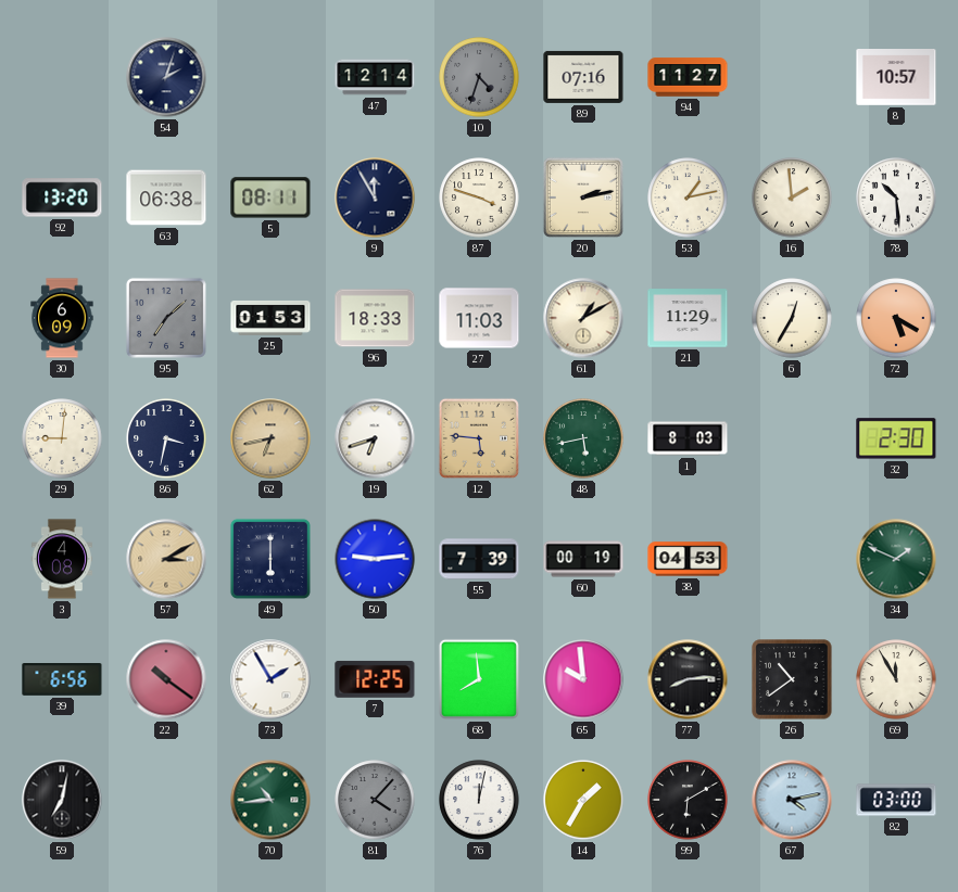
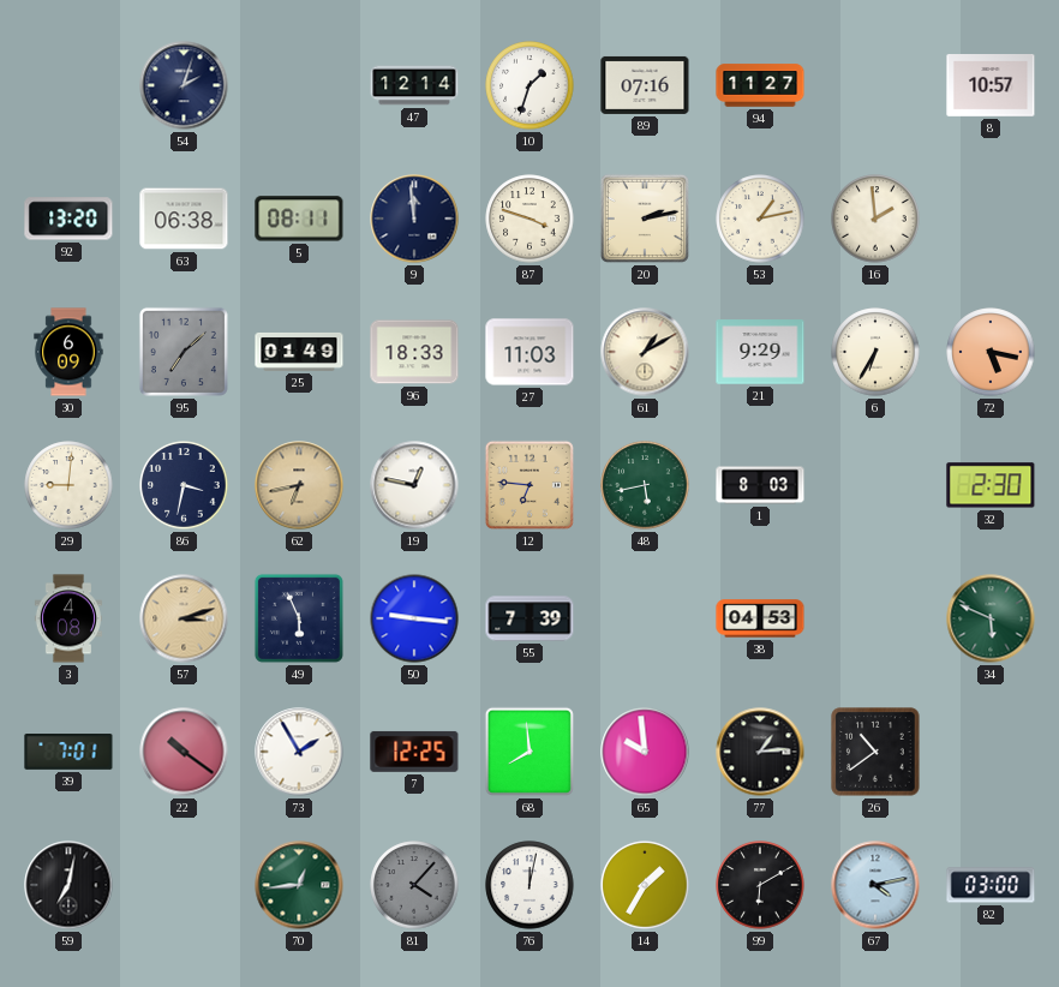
10: 4:33 -> 1:33 (529, 85)
10 dial: grey -> white (529, 85)
9: 11:55 -> 11:59 (414, 219)
78: 10:29 -> none (896, 197)
25: 01:53 -> 01:49 (299, 352)
21: 11:29 -> 9:29 (760, 352)
6: 12:35 -> 6:35 (875, 352)
72: 5:20 -> 5:17 (991, 352)
19: 6:42 -> 12:47 (414, 485)
12: 5:46 -> 6:46 (529, 485)
57: 3:10 -> 3:12 (184, 618)
49: 6:00 -> 5:56 (299, 618)
50: 9:14 -> 9:16 (414, 618)
60: 00:19 -> none (583, 559)
34: 1:49 -> 5:49 (991, 618)
39: 6:56 -> 7:01 (68, 753)
77: 8:14 -> 1:14 (760, 752)
69: 11:55 -> none (896, 679)
70: 10:44 -> 12:44 (299, 885)
